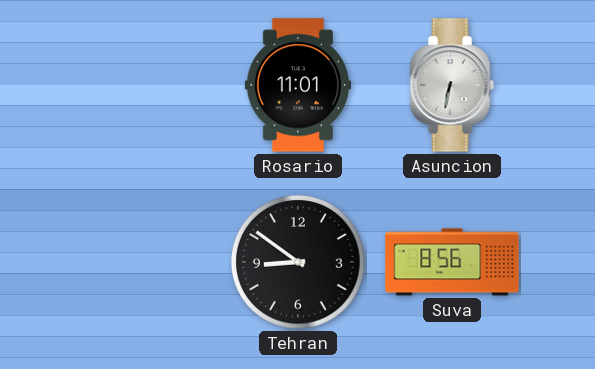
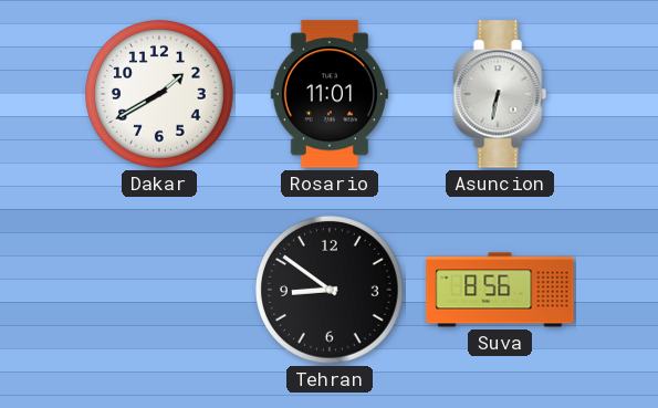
Dakar: none -> 1:40 (160, 95)
